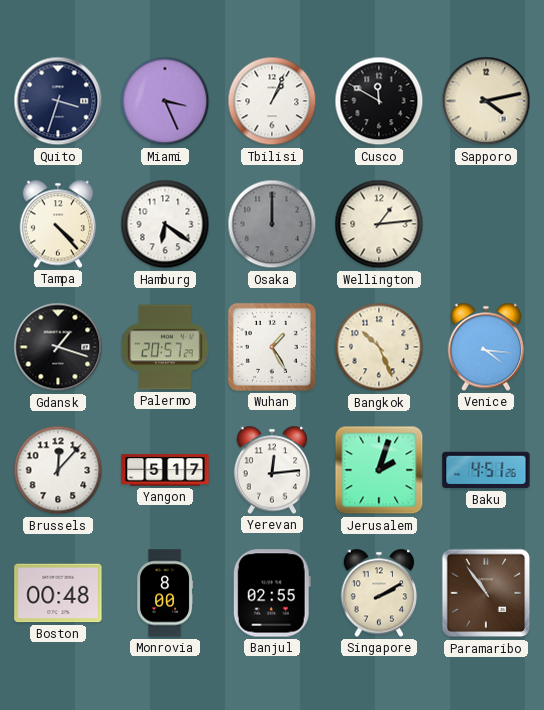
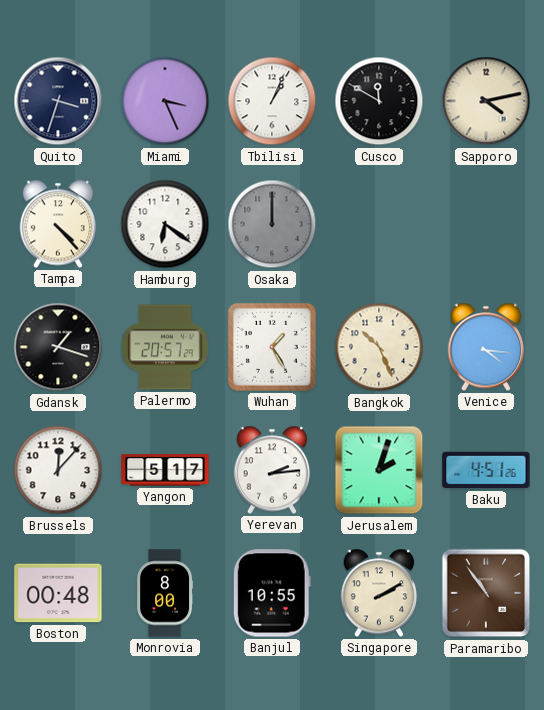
Wellington: 1:14 -> none (379, 224)
Yerevan: 12:14 -> 2:14 (272, 470)
Banjul: 02:55 -> 10:55 (272, 593)
